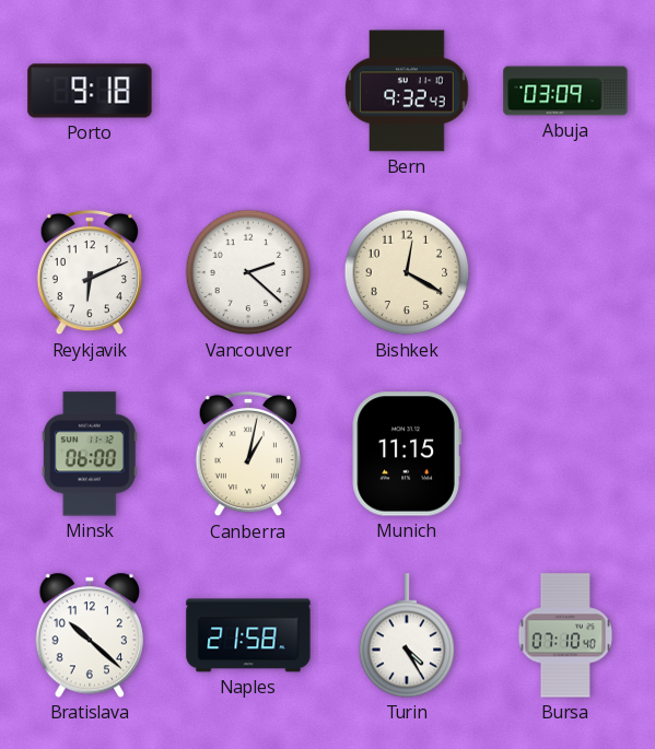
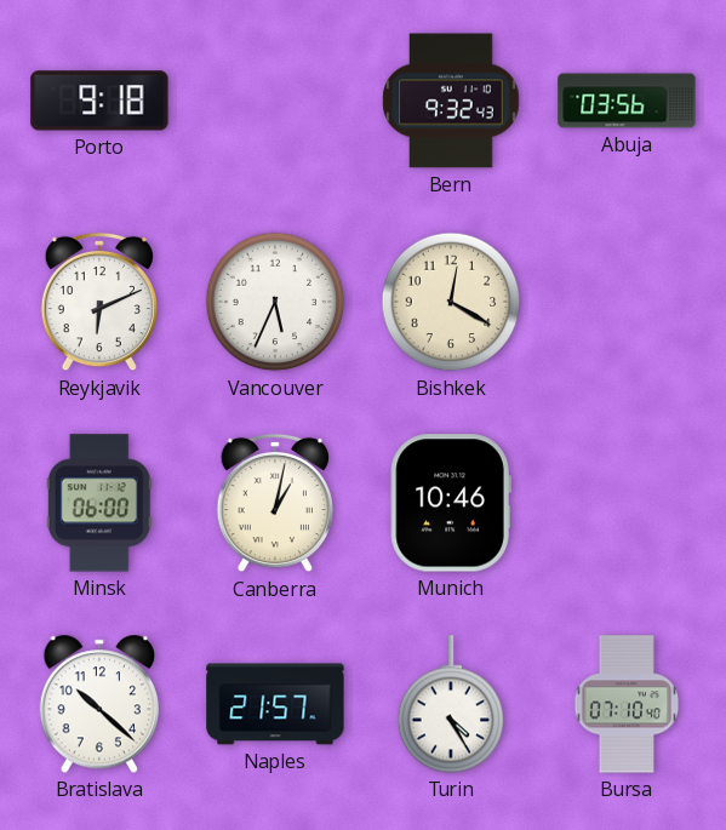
Abuja: 03:09 -> 03:56 (627, 101)
Vancouver: 2:22 -> 5:34 (275, 302)
Munich: 11:15 -> 10:46 (451, 503)
Naples: 21:58 -> 21:57 (275, 704)
